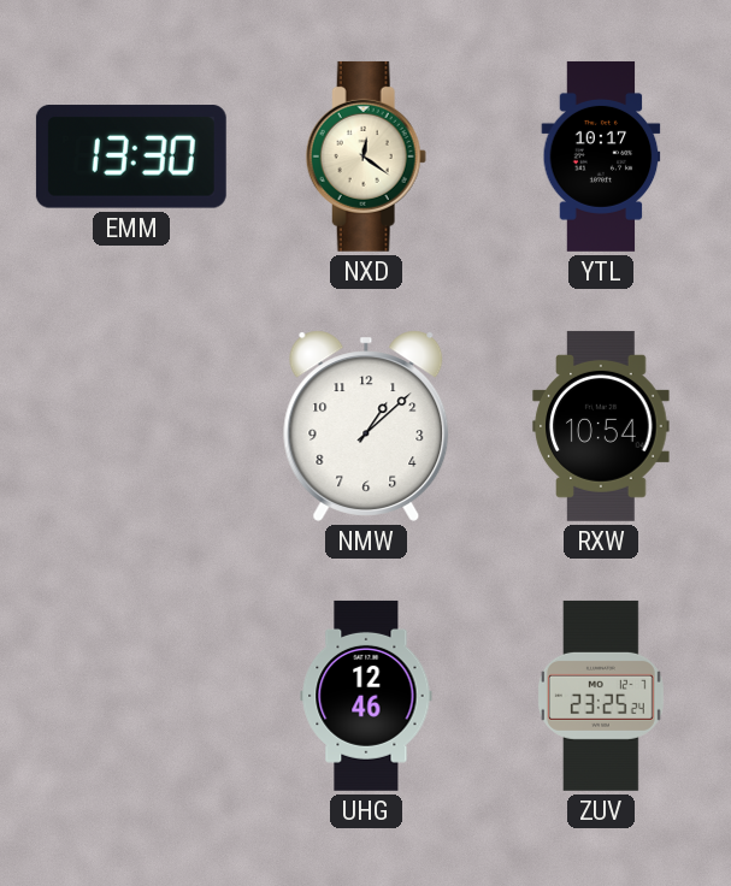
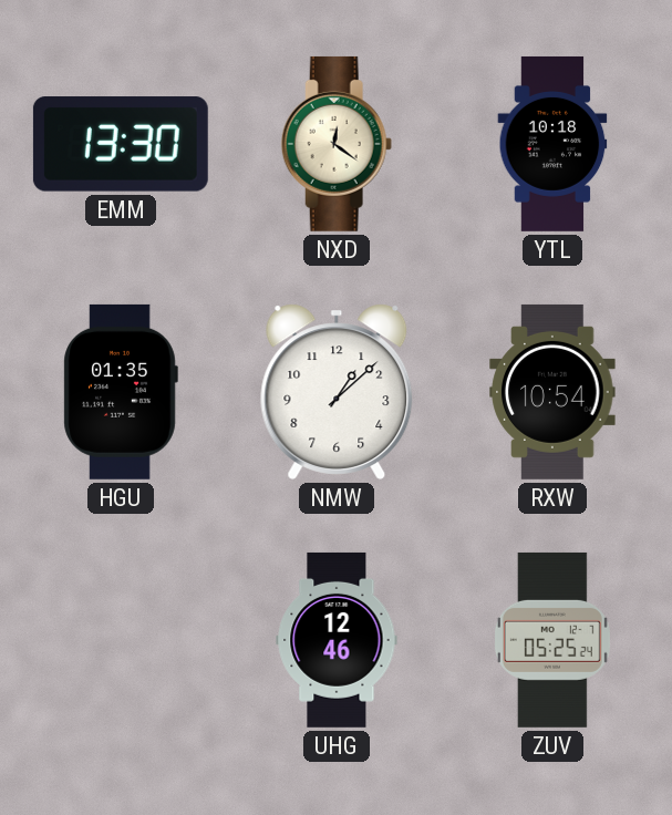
YTL: 10:17 -> 10:18 (552, 144)
HGU: none -> 01:35 (121, 392)
ZUV: 23:25 -> 05:25 (552, 640)
